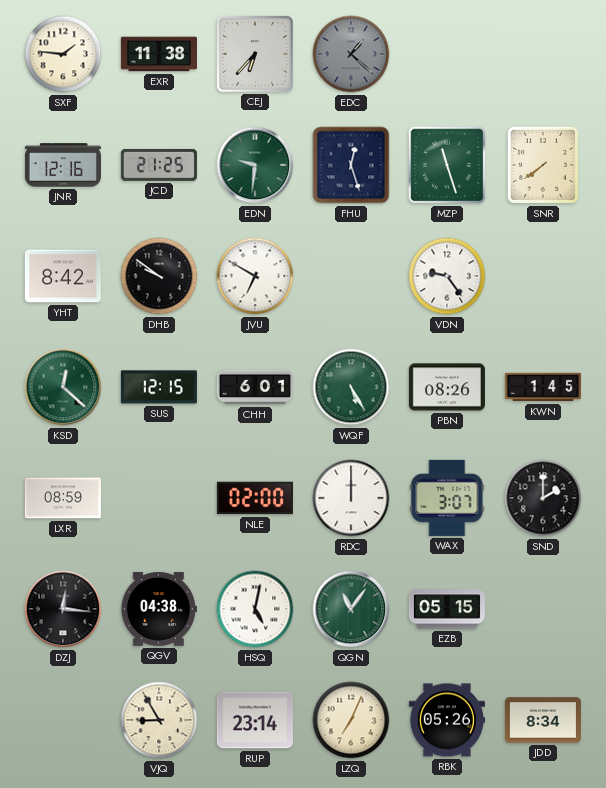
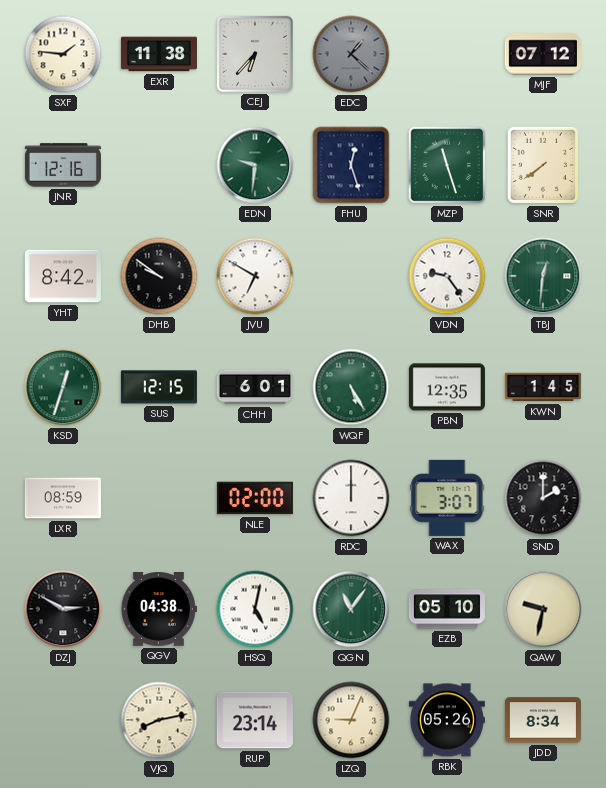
MJF: none -> 07:12 (543, 54)
JCD: 21:25 -> none (159, 165)
TBJ: none -> 12:31 (543, 276)
KSD: 12:22 -> 12:33 (63, 387)
PBN: 08:26 -> 12:35 (447, 387)
DZJ: 12:16 -> 2:50 (63, 609)
EZB: 05:15 -> 05:10 (447, 609)
QAW: none -> 9:32 (543, 609)
VJQ: 8:55 -> 8:13 (159, 720)
LZQ: 7:04 -> 9:04 (351, 720)
